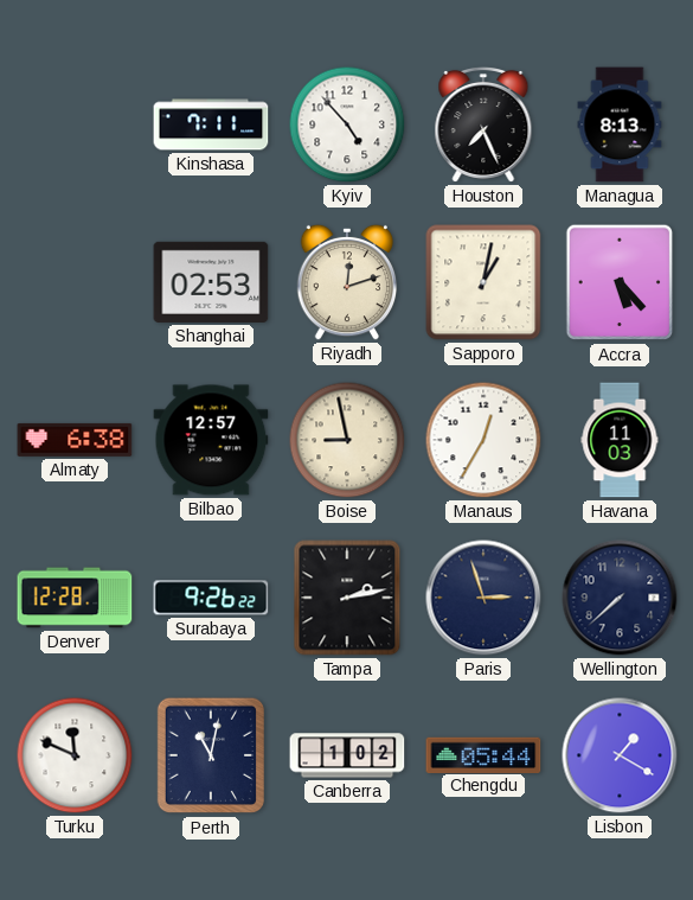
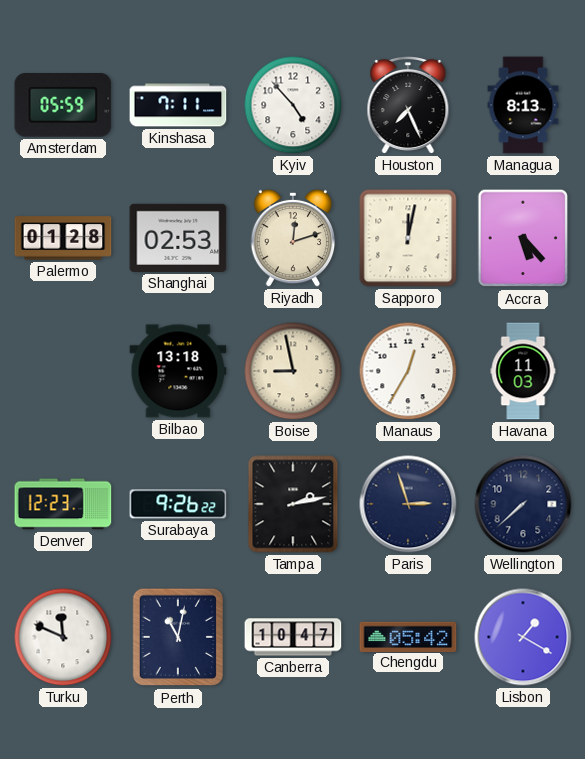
Amsterdam: none -> 05:59 (63, 105)
Palermo: none -> 01:28 (63, 238)
Sapporo: 1:02 -> 12:02 (408, 238)
Almaty: 6:38 -> none (75, 440)
Bilbao: 12:57 -> 13:18 (178, 371)
Denver: 12:28 -> 12:23 (63, 504)
Canberra: 1:02 -> 10:47 (293, 637)
Chengdu: 05:44 -> 05:42 (408, 636)
